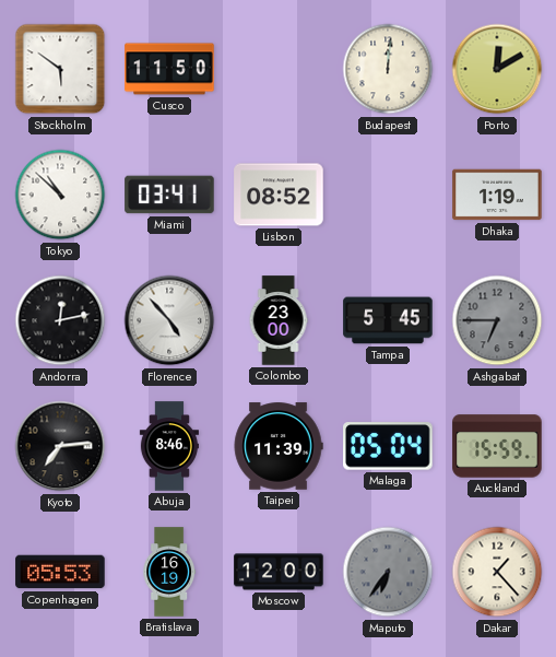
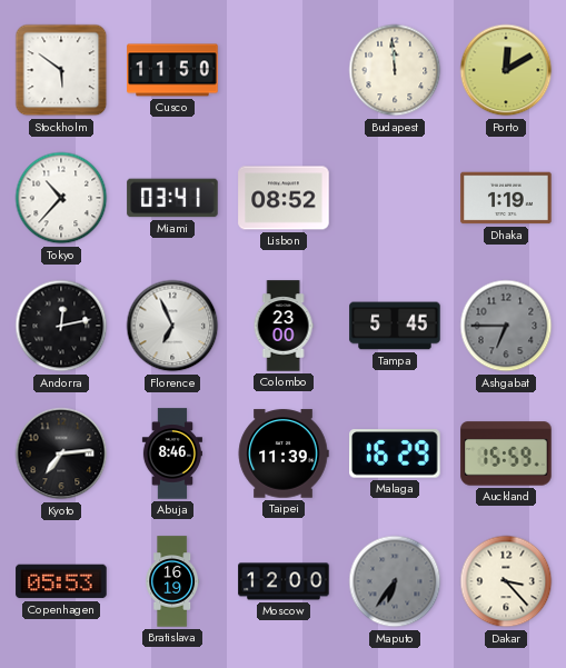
Budapest: 12:01 -> 11:59 (395, 70)
Tokyo: 10:52 -> 10:37 (61, 198)
Florence: 4:53 -> 6:56 (172, 326)
Malaga: 05:04 -> 16:29 (395, 453)
Dakar: 1:23 -> 3:23 (506, 581)
